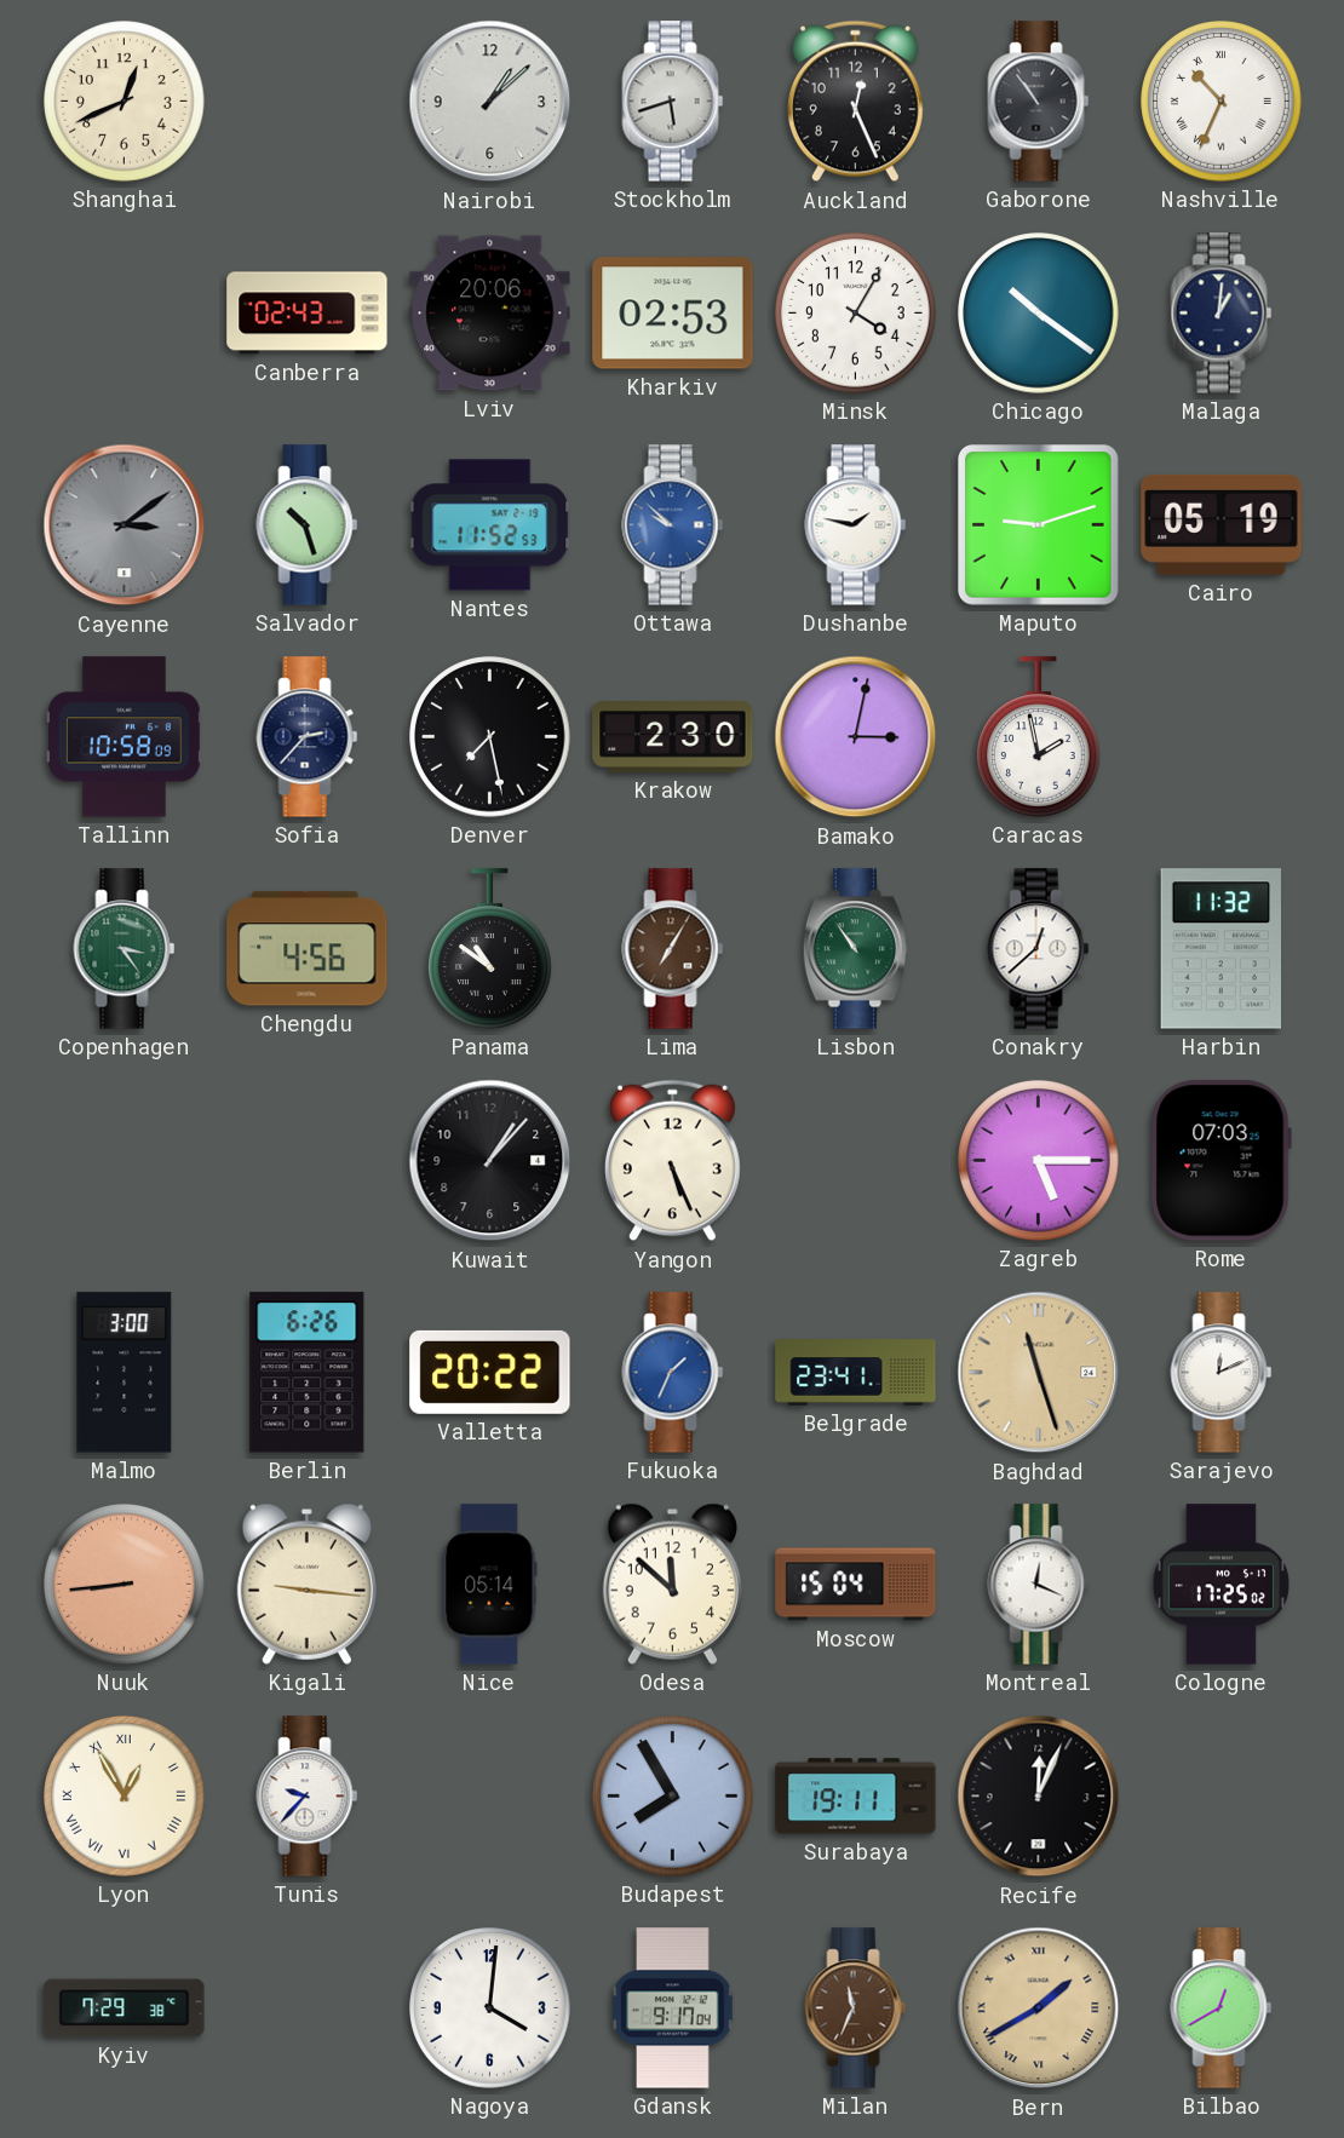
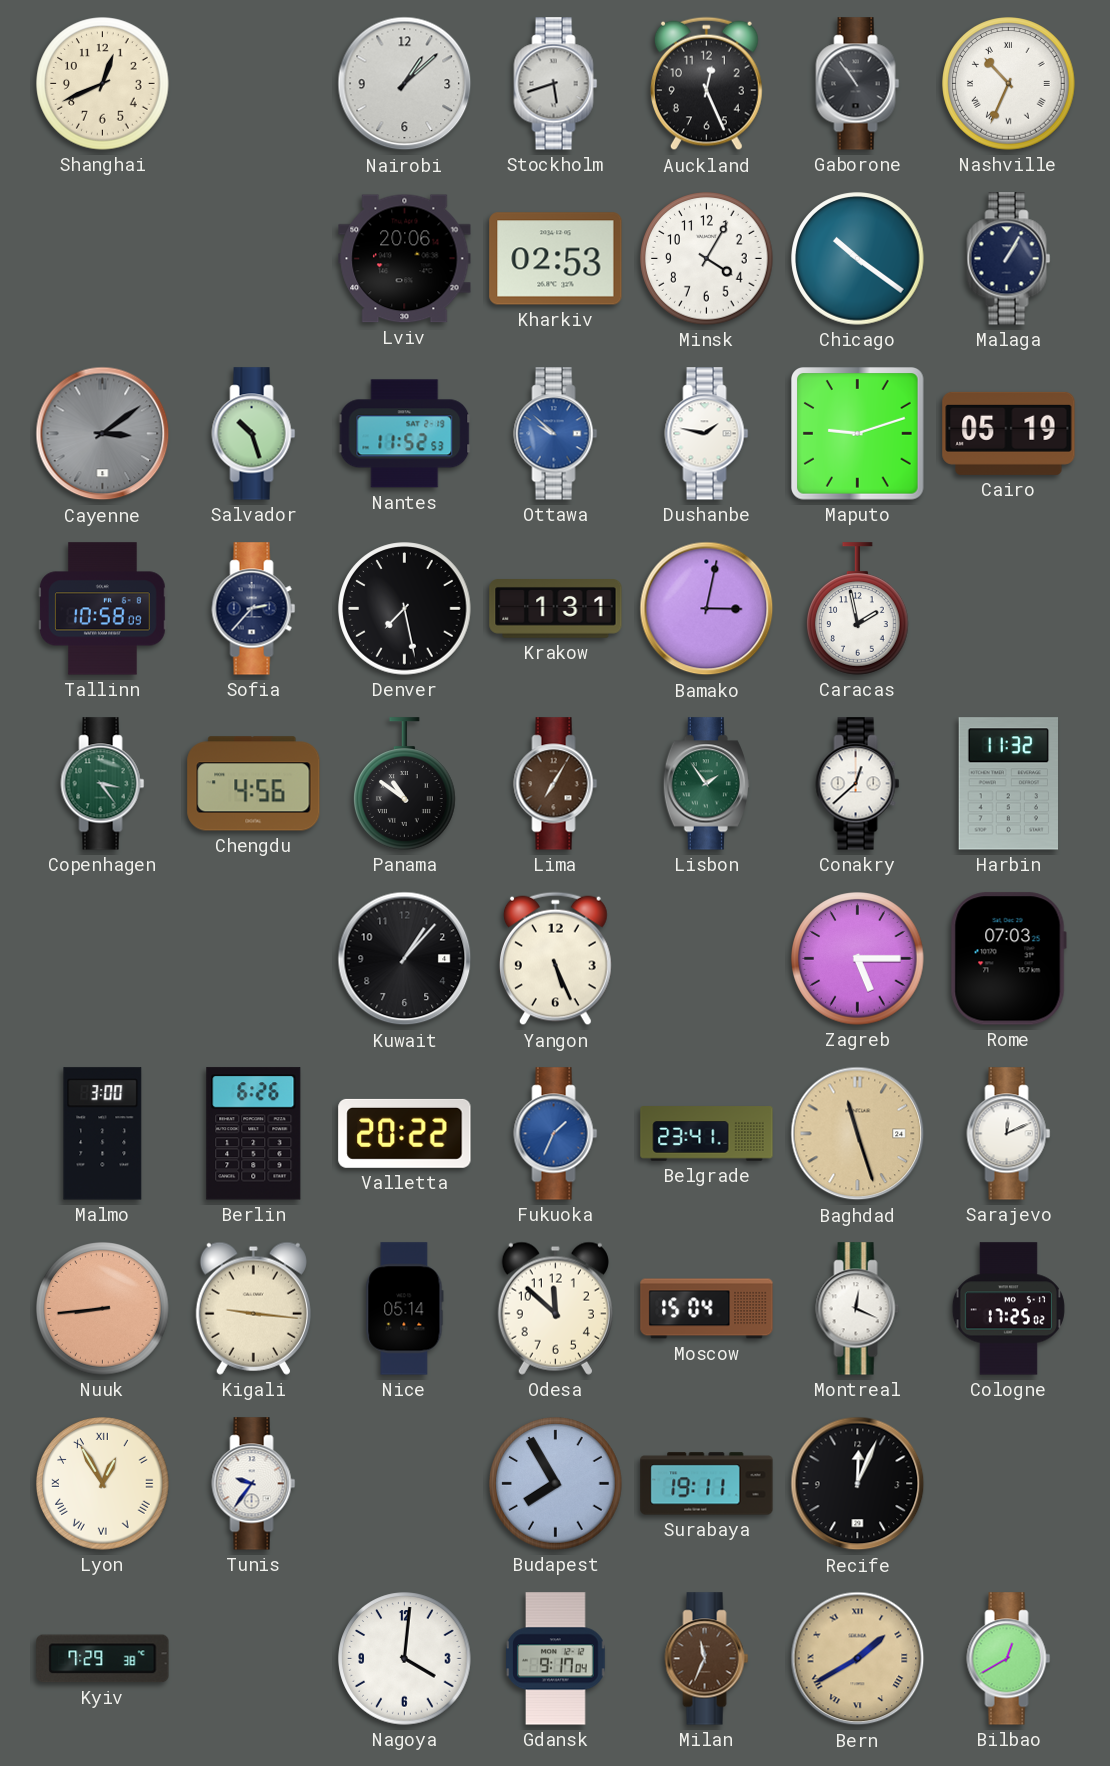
Canberra: 02:43 -> none (308, 314)
Malaga: 1:01 -> 1:05 (1009, 259)
Krakow: 2:30 -> 1:31 (556, 609)
Lisbon: 10:54 -> 1:54 (706, 784)
Tunis: 9:37 -> 9:36 (254, 1484)
